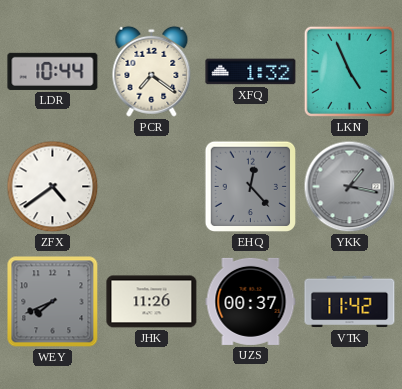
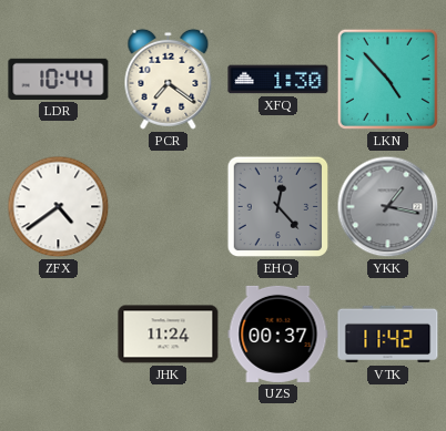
XFQ: 1:32 -> 1:30 (278, 80)
LKN: 4:56 -> 4:53 (387, 79)
WEY: 7:41 -> none (53, 302)
JHK: 11:26 -> 11:24 (169, 335)
